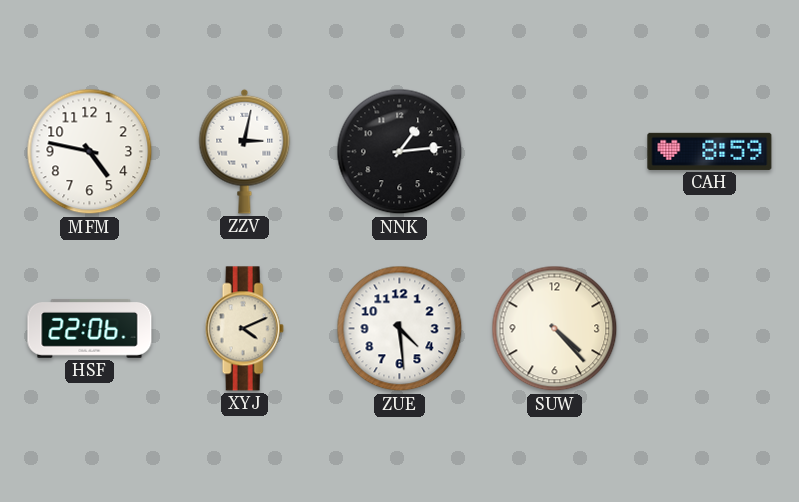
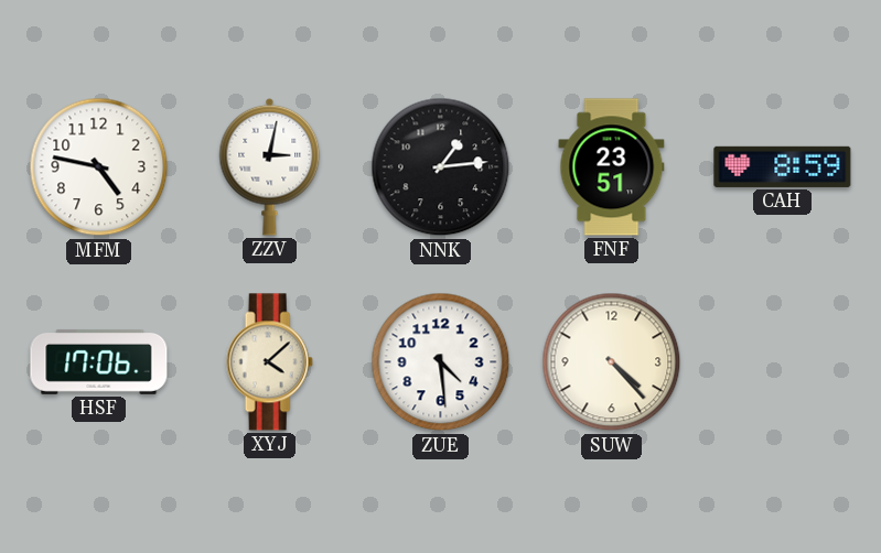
FNF: none -> 23:51 (612, 167)
HSF: 22:06 -> 17:06 (99, 361)
XYJ: 4:11 -> 4:08 (269, 362)
